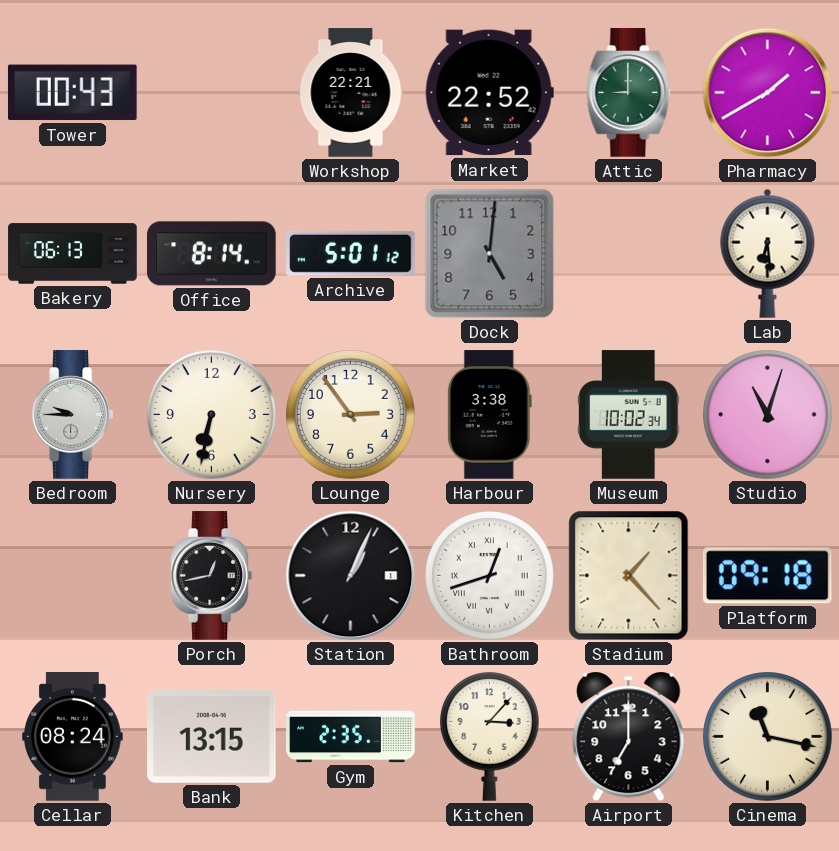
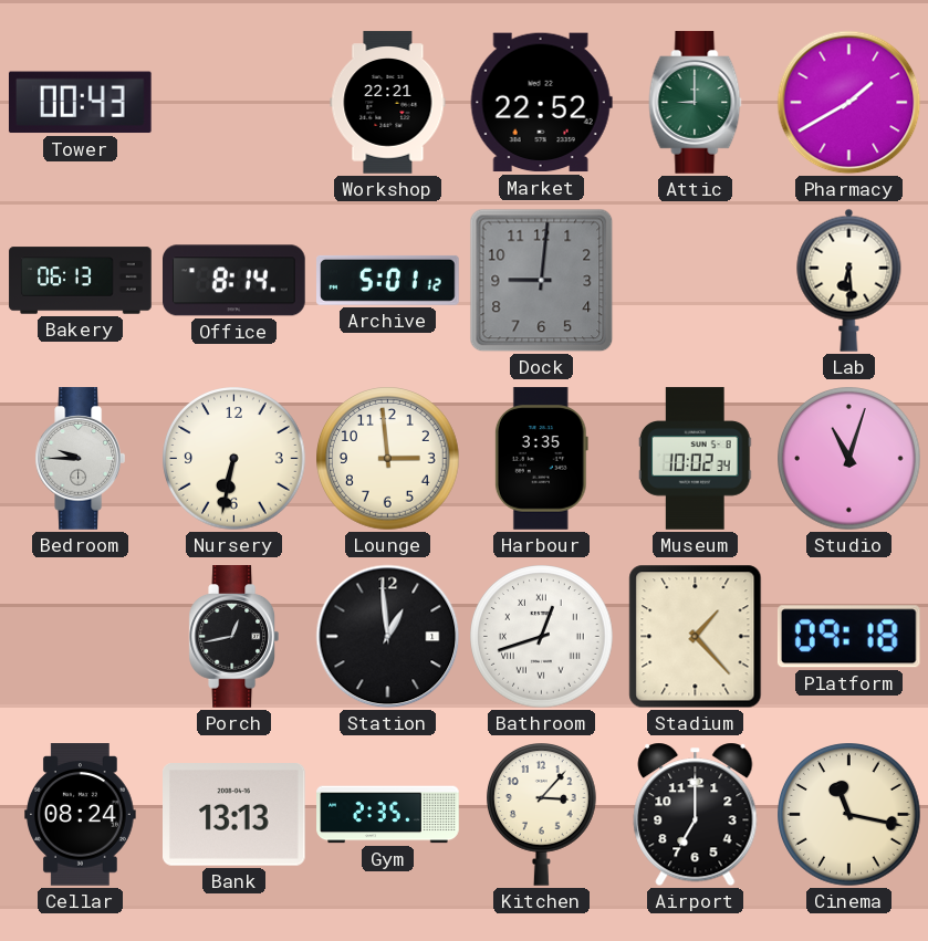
Dock: 5:01 -> 9:01 (542, 281)
Lounge: 2:54 -> 2:59 (388, 459)
Harbour: 3:38 -> 3:35 (541, 459)
Station: 1:04 -> 12:59 (388, 637)
Bank: 13:15 -> 13:13 (234, 815)
